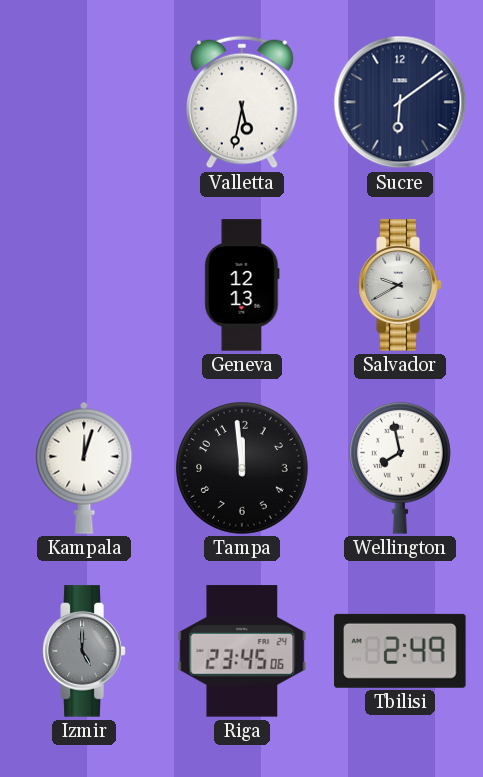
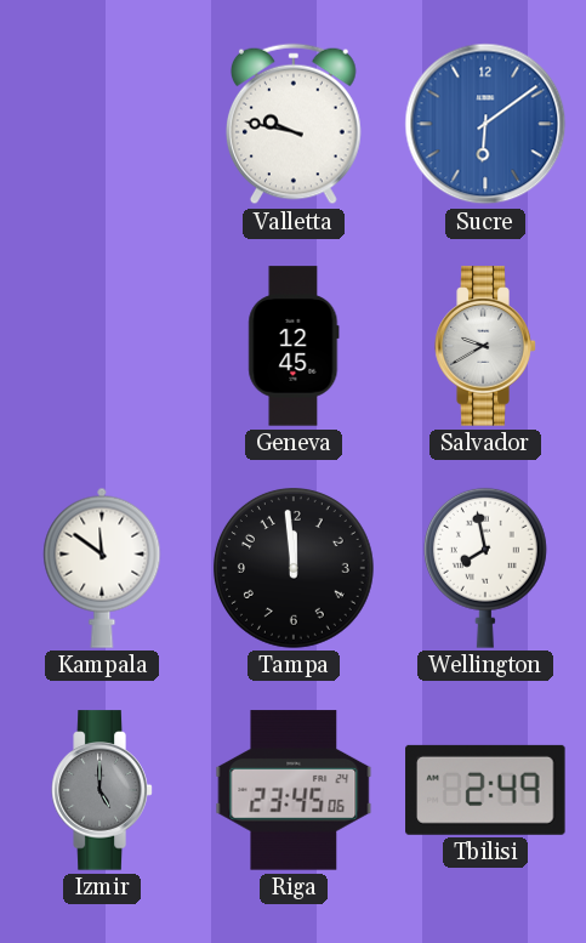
Valletta: 5:32 -> 9:47 (295, 124)
Sucre dial: navy -> blue (485, 124)
Geneva: 12:13 -> 12:45 (294, 346)
Kampala: 12:03 -> 11:51 (102, 568)
